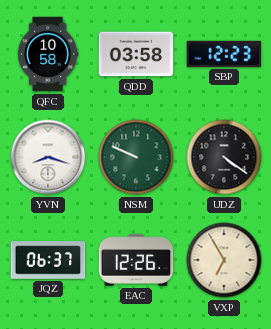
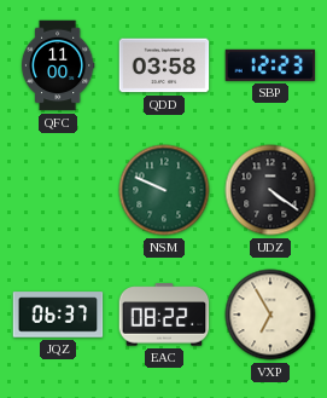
QFC: 10:58 -> 11:00 (58, 65)
YVN: 8:18 -> none (48, 157)
EAC: 12:26 -> 08:22 (164, 315)
